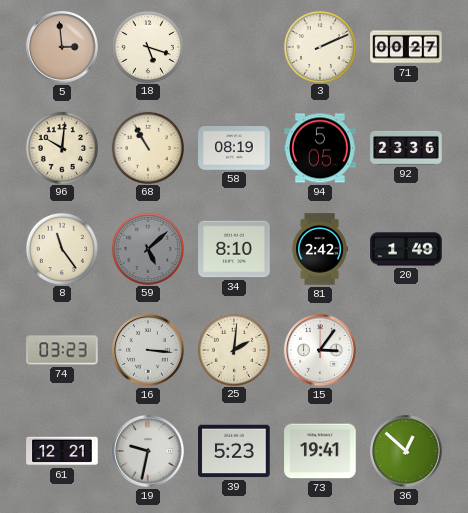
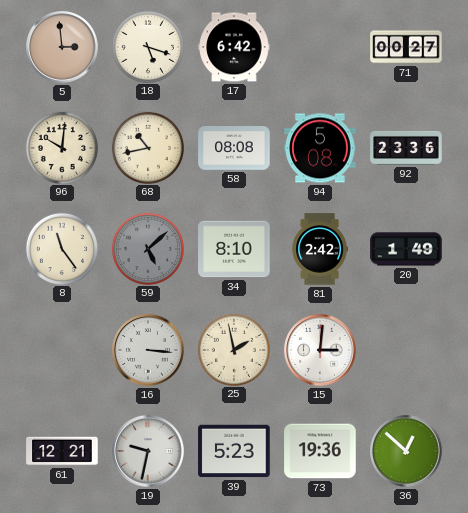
17: none -> 6:42 (234, 47)
3: 2:11 -> none (319, 46)
68: 10:55 -> 10:43 (147, 147)
58: 08:19 -> 08:08 (234, 148)
94: 5:05 -> 5:08 (320, 148)
74: 03:23 -> none (62, 350)
25: 2:01 -> 1:58 (233, 349)
15: 3:06 -> 3:01 (320, 350)
73: 19:41 -> 19:36 (320, 451)
